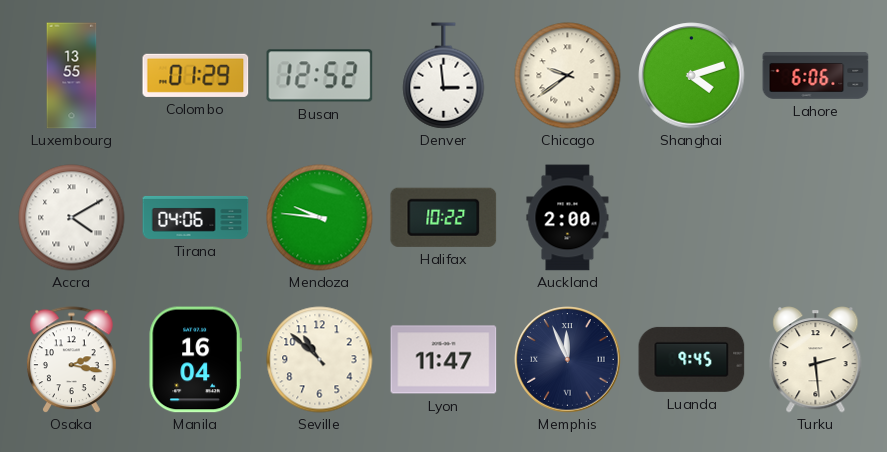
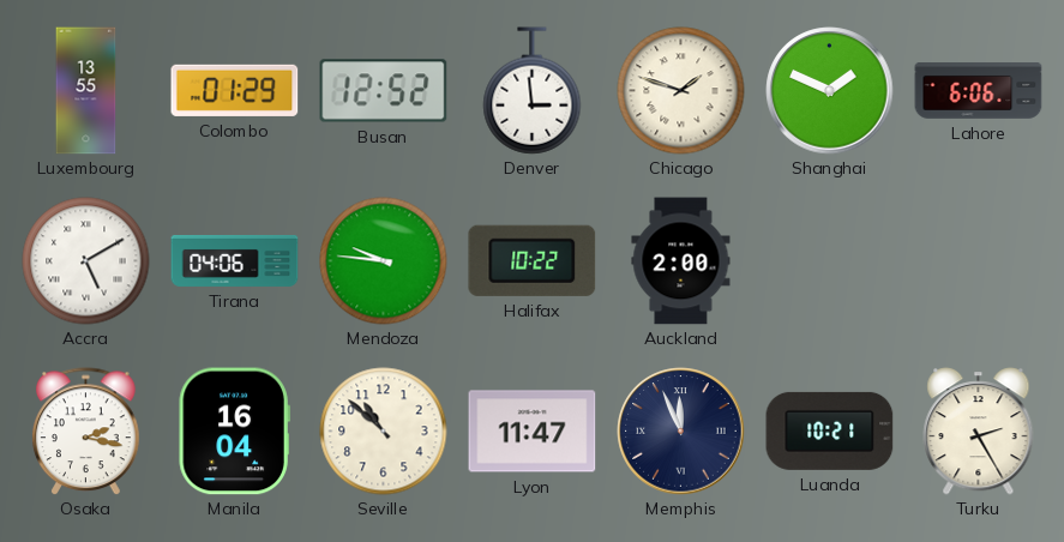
Chicago: 9:39 -> 1:48 (681, 91)
Shanghai: 4:12 -> 1:49 (830, 91)
Accra: 4:10 -> 5:10 (86, 261)
Luanda: 9:45 -> 10:21 (830, 430)
Turku: 2:29 -> 2:25 (979, 432)
